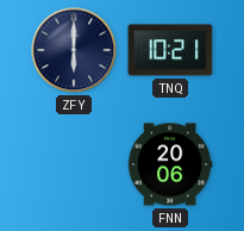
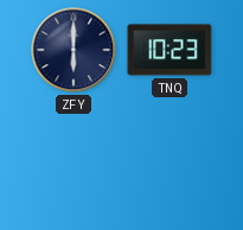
TNQ: 10:21 -> 10:23 (170, 50)
FNN: 20:06 -> none (170, 164)
